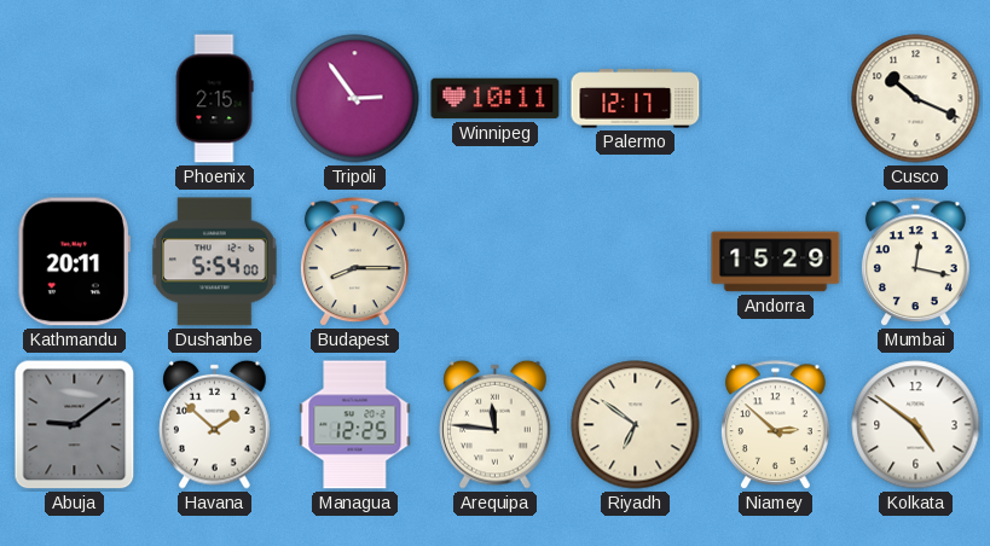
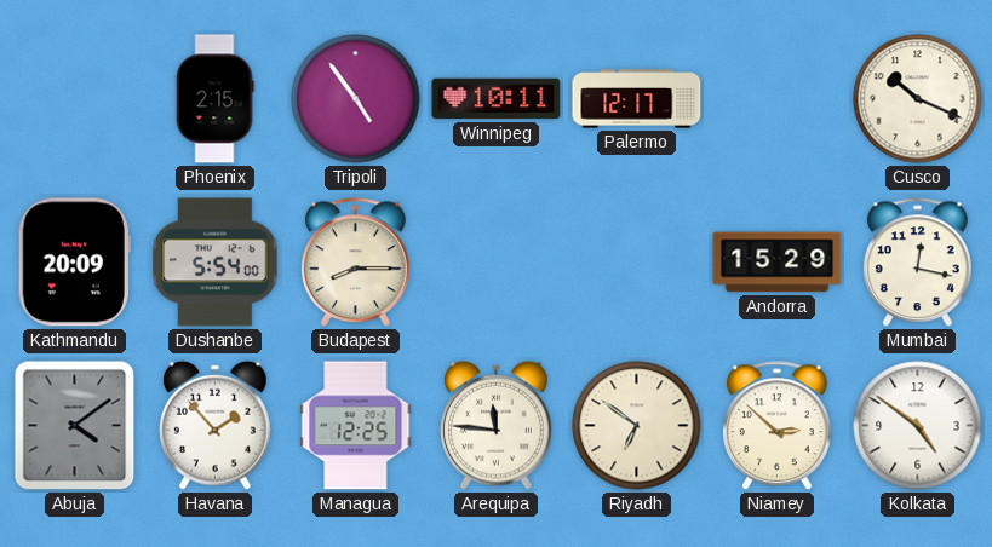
Tripoli: 2:54 -> 4:54 (356, 99)
Kathmandu: 20:11 -> 20:09 (74, 263)
Abuja: 9:09 -> 4:09 (75, 426)
Havana: 1:52 -> 1:53 (216, 425)
